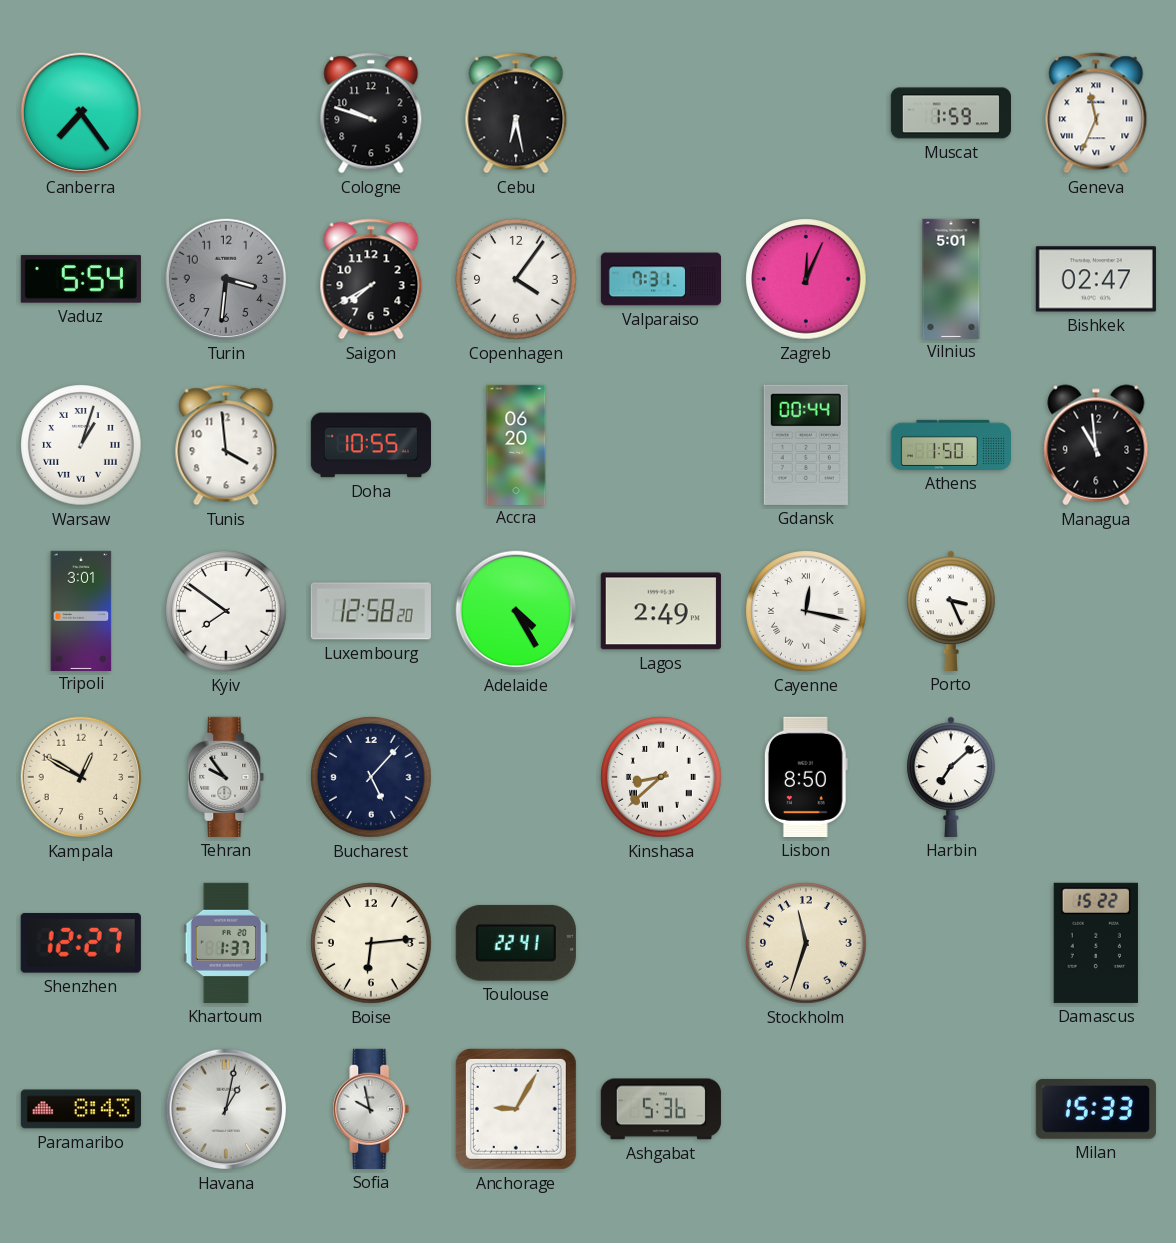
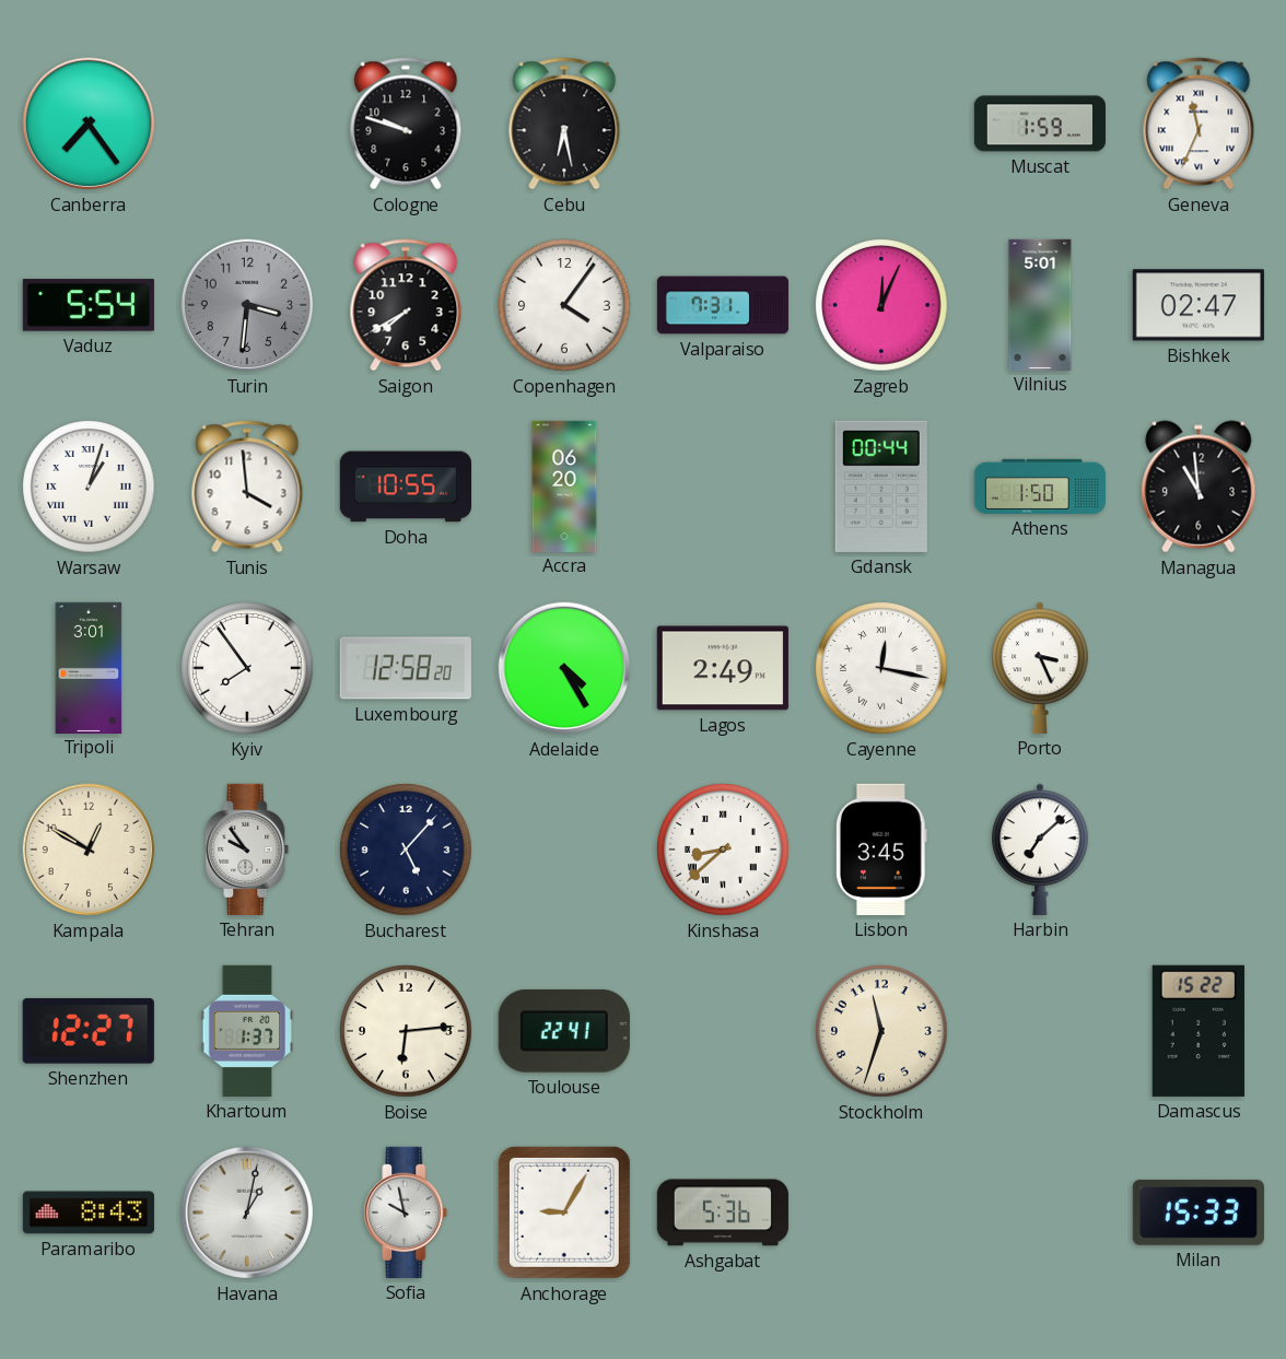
Kyiv: 7:51 -> 7:54 (247, 668)
Lisbon: 8:50 -> 3:45 (881, 850)
